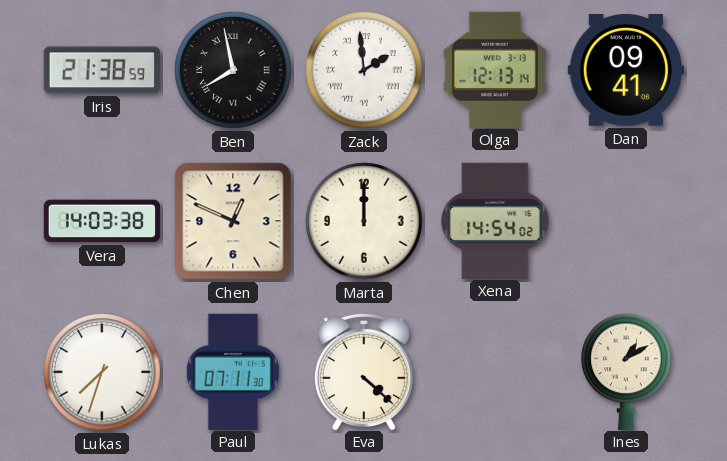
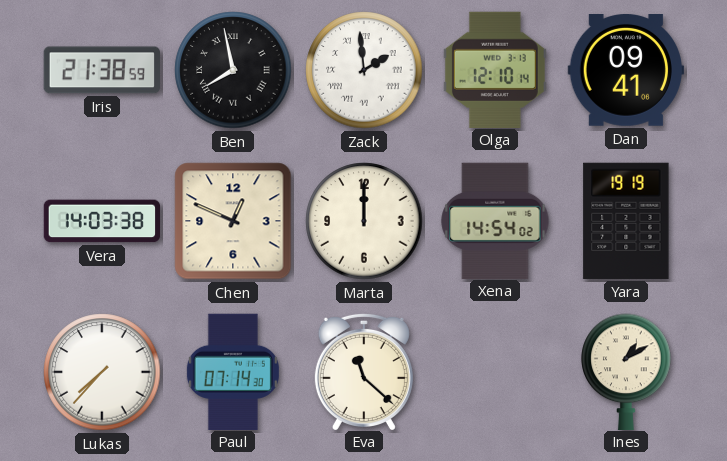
Olga: 12:13 -> 12:10 (495, 69)
Yara: none -> 19:19 (626, 221)
Lukas: 7:33 -> 7:37 (102, 372)
Paul: 07:11 -> 07:14 (233, 371)
Eva: 4:22 -> 11:22 (364, 371)
